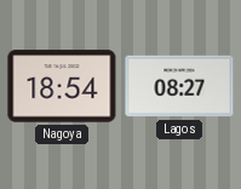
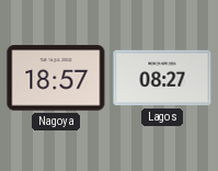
Nagoya: 18:54 -> 18:57 (56, 78)
